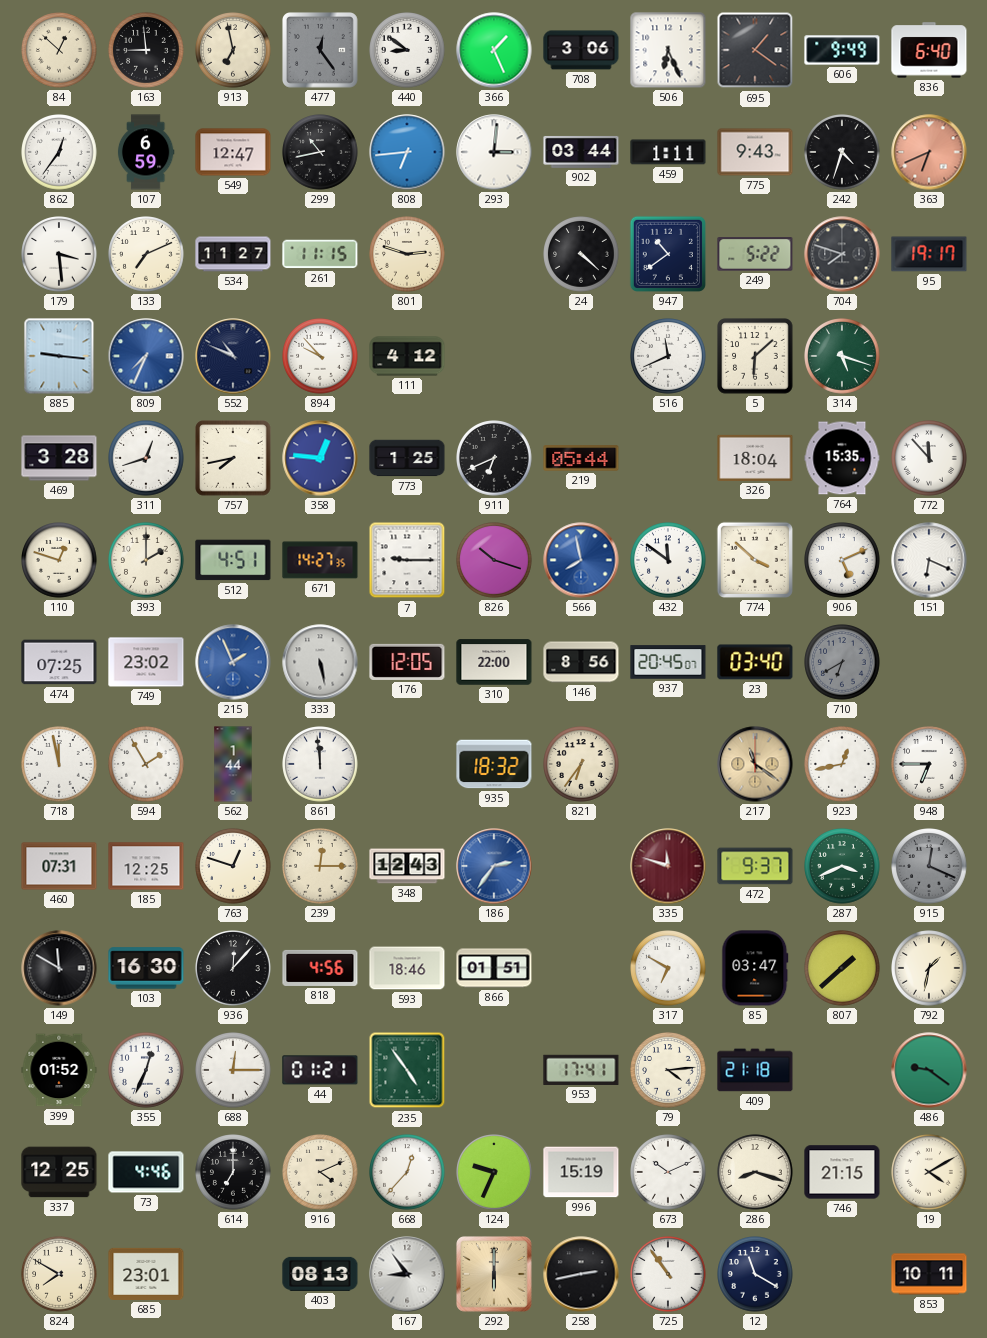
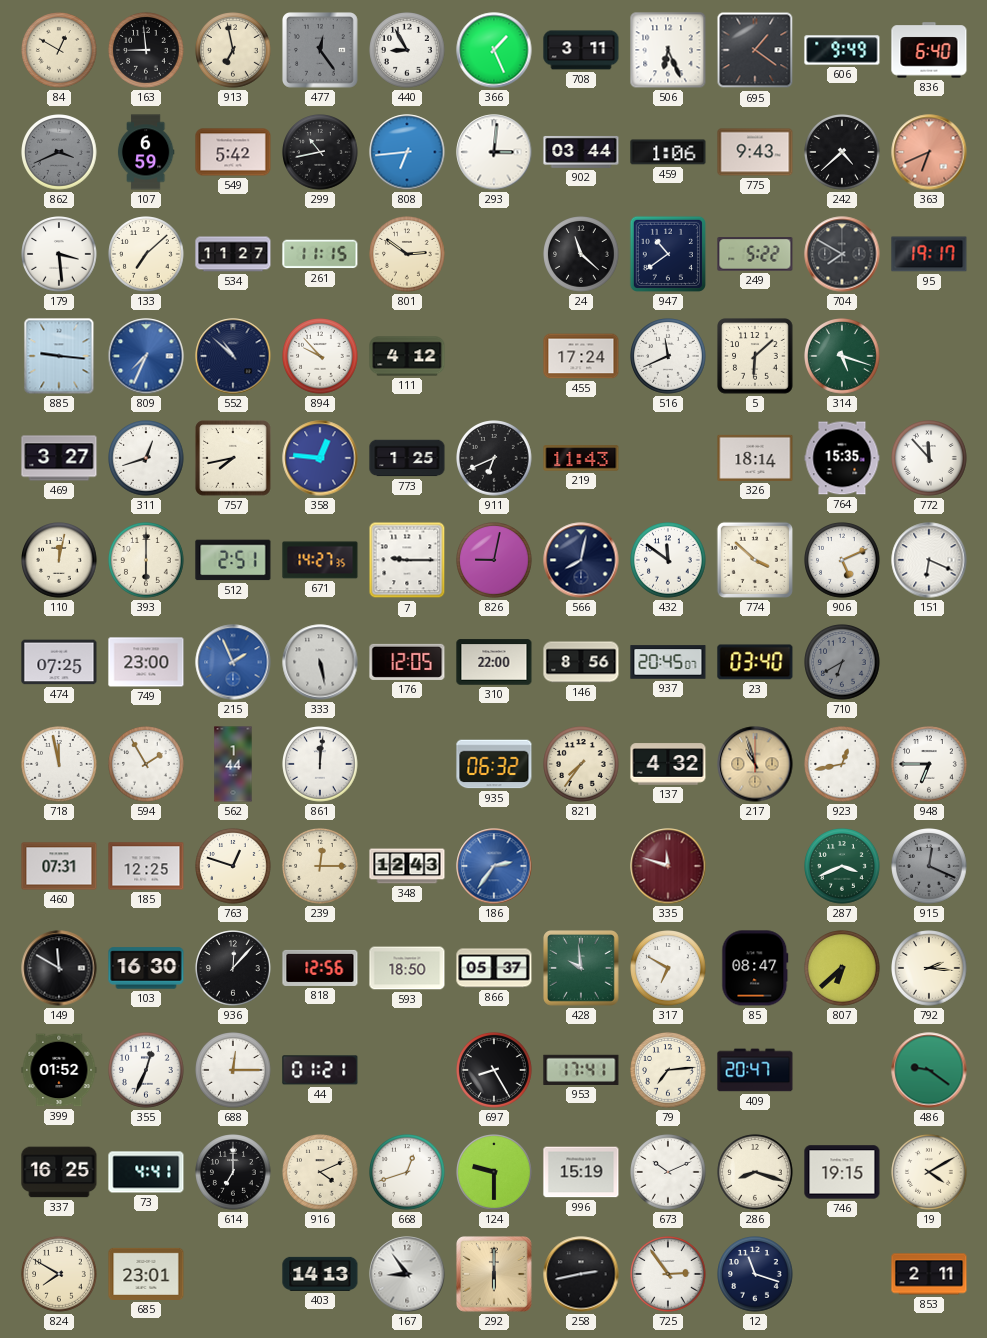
84: 12:52 -> 12:50 (59, 50)
440: 8:51 -> 8:55 (407, 50)
708: 3:06 -> 3:11 (581, 50)
862: 12:36 -> 3:41 (59, 152)
862 dial: white -> grey (59, 152)
549: 12:47 -> 5:42 (233, 152)
459: 1:11 -> 1:06 (668, 152)
242: 4:33 -> 4:38 (842, 152)
133: 7:11 -> 7:08 (146, 254)
801: 2:48 -> 2:51 (407, 254)
24: 4:22 -> 11:22 (581, 254)
704: 7:48 -> 7:50 (842, 254)
552: 10:49 -> 10:52 (233, 356)
455: none -> 17:24 (581, 356)
469: 3:28 -> 3:27 (59, 458)
219: 05:44 -> 11:43 (581, 458)
326: 18:04 -> 18:14 (755, 458)
110: 12:48 -> 12:02 (59, 560)
393: 2:00 -> 6:00 (146, 560)
512: 4:51 -> 2:51 (233, 560)
826: 10:18 -> 9:02 (494, 560)
566: 7:58 -> 8:02 (581, 560)
566 dial: blue -> navy (581, 560)
749: 23:02 -> 23:00 (146, 662)
861: 11:59 -> 12:01 (320, 764)
935: 18:32 -> 06:32 (494, 764)
821: 6:36 -> 7:36 (581, 764)
137: none -> 4:32 (668, 764)
217: 11:21 -> 10:57 (755, 764)
472: 9:37 -> none (755, 866)
818: 4:56 -> 12:56 (320, 968)
593: 18:46 -> 18:50 (407, 968)
866: 01:51 -> 05:37 (494, 968)
428: none -> 9:59 (582, 969)
85: 03:47 -> 08:47 (755, 968)
807: 1:38 -> 6:38 (842, 968)
792: 1:32 -> 2:16 (929, 968)
235: 4:54 -> none (407, 1070)
697: none -> 8:25 (494, 1070)
79: 4:14 -> 7:14 (668, 1070)
409: 21:18 -> 20:47 (755, 1070)
337: 12:25 -> 16:25 (59, 1172)
73: 4:46 -> 4:41 (146, 1172)
668: 12:37 -> 12:42 (407, 1172)
124: 9:34 -> 9:30 (494, 1172)
746: 21:15 -> 19:15 (842, 1172)
403: 08:13 -> 14:13 (320, 1274)
725: 10:54 -> 2:54 (668, 1274)
12: 11:20 -> 11:18 (755, 1274)
853: 10:11 -> 2:11 (929, 1274)
